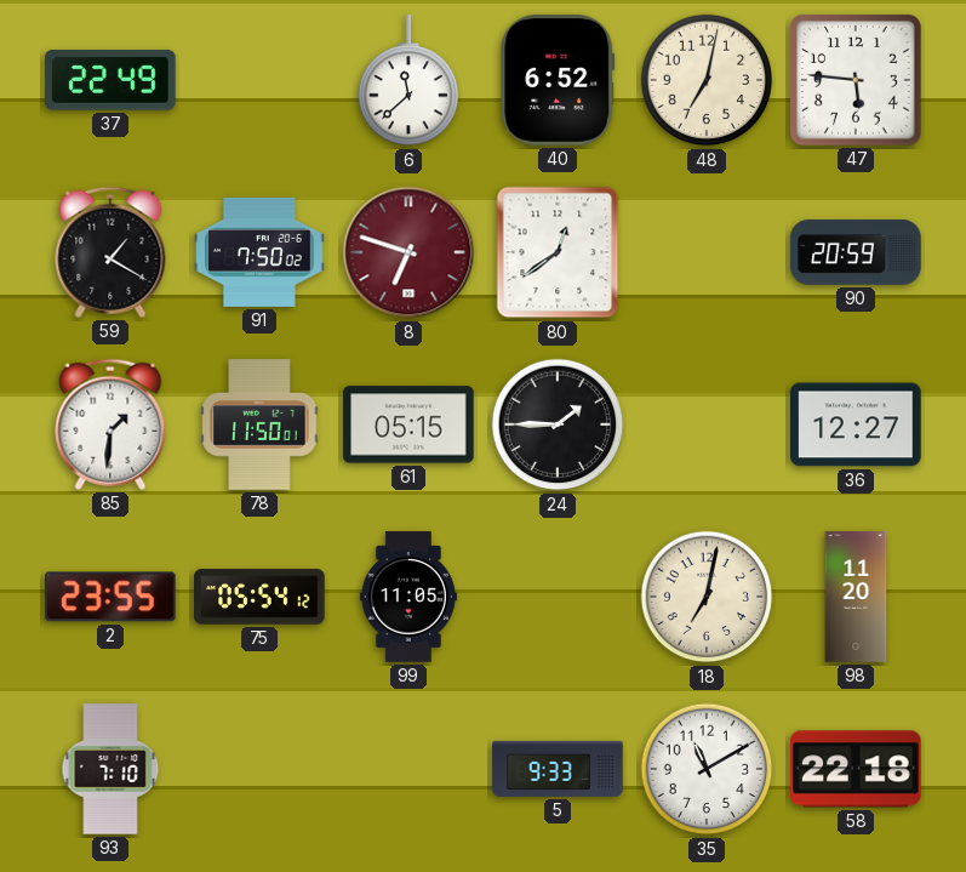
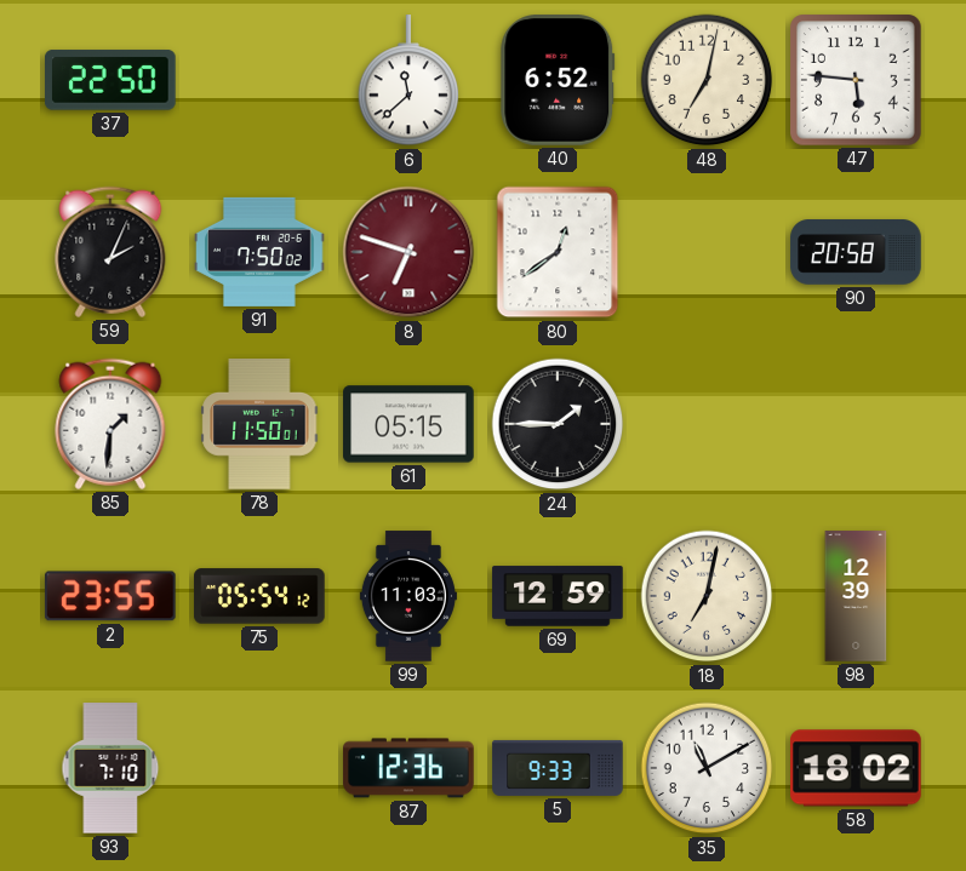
37: 22:49 -> 22:50 (112, 80)
59: 1:20 -> 2:04 (110, 252)
90: 20:59 -> 20:58 (856, 252)
36: 12:27 -> none (856, 424)
99: 11:05 -> 11:03 (408, 596)
69: none -> 12:59 (558, 596)
98: 11:20 -> 12:39 (856, 596)
87: none -> 12:36 (408, 768)
58: 22:18 -> 18:02 (856, 768)
